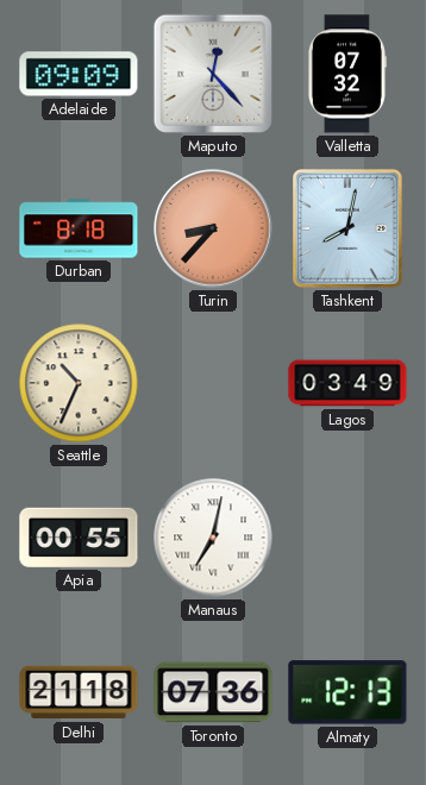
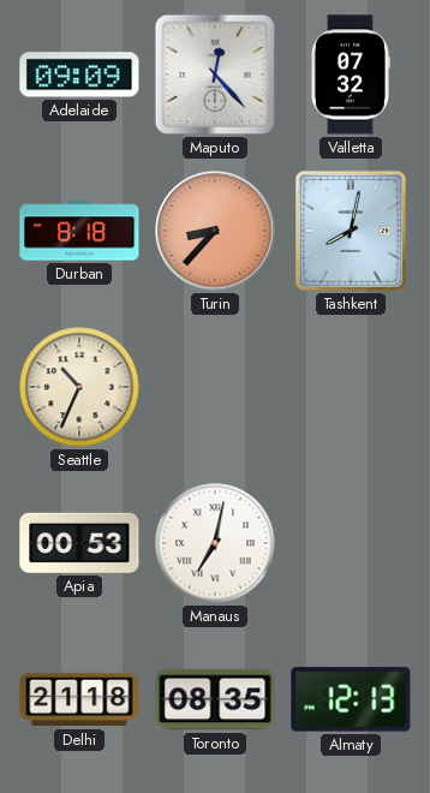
Lagos: 03:49 -> none (347, 383)
Apia: 00:55 -> 00:53 (79, 543)
Toronto: 07:36 -> 08:35 (215, 699)
